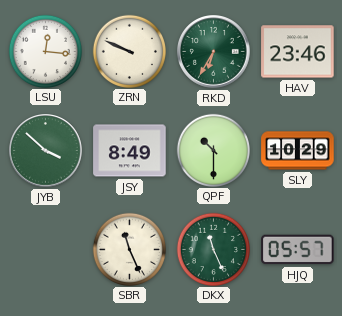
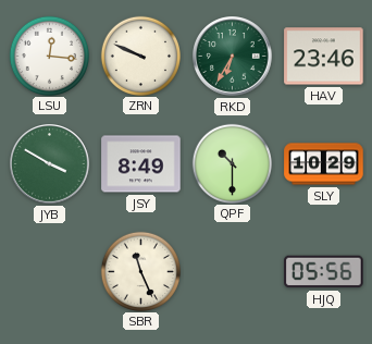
JYB: 3:52 -> 3:50 (50, 164)
DKX: 11:26 -> none (213, 249)
HJQ: 05:57 -> 05:56 (324, 272)
